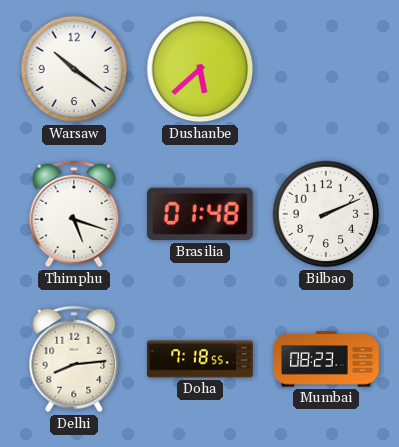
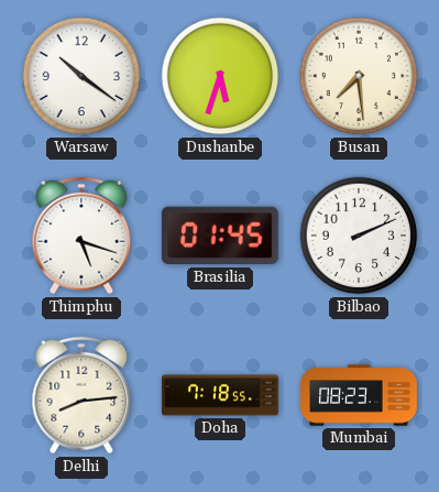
Dushanbe: 5:38 -> 5:33 (220, 76)
Busan: none -> 7:29 (359, 76)
Brasilia: 01:48 -> 01:45 (220, 236)
